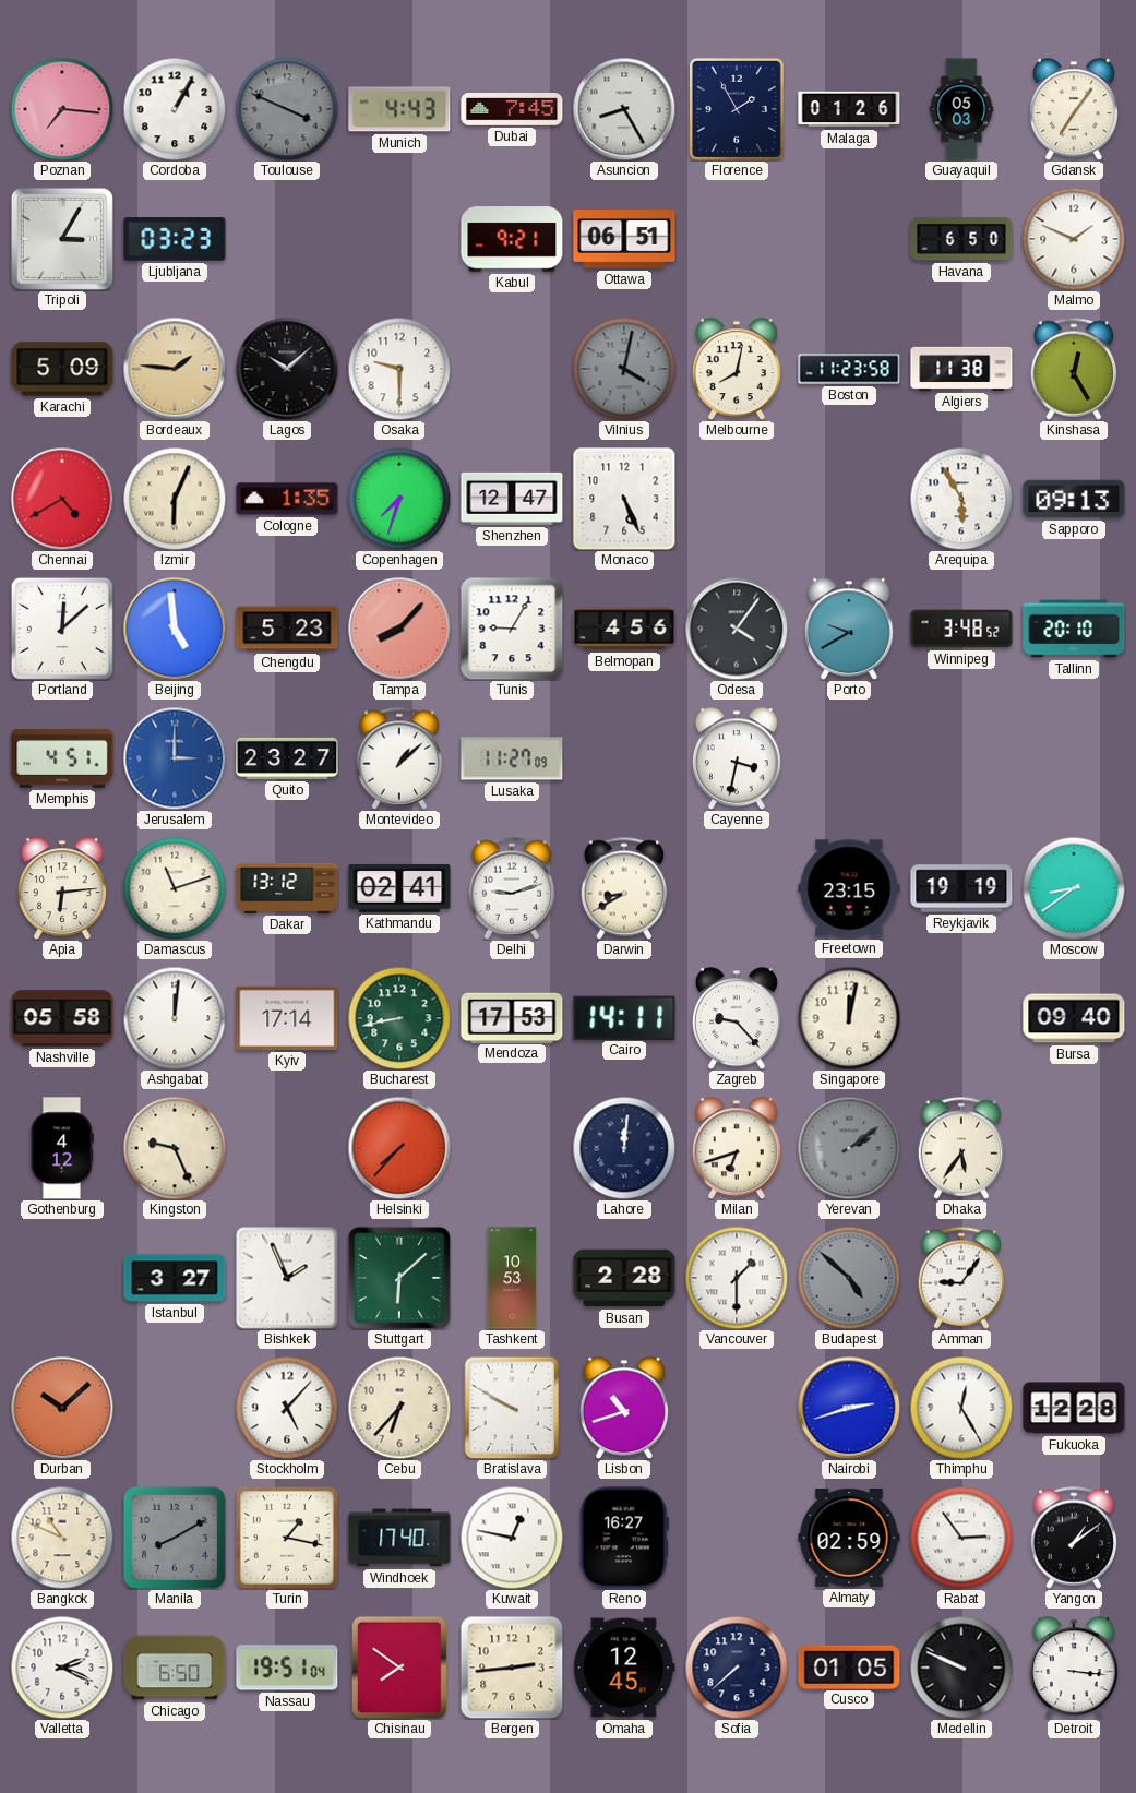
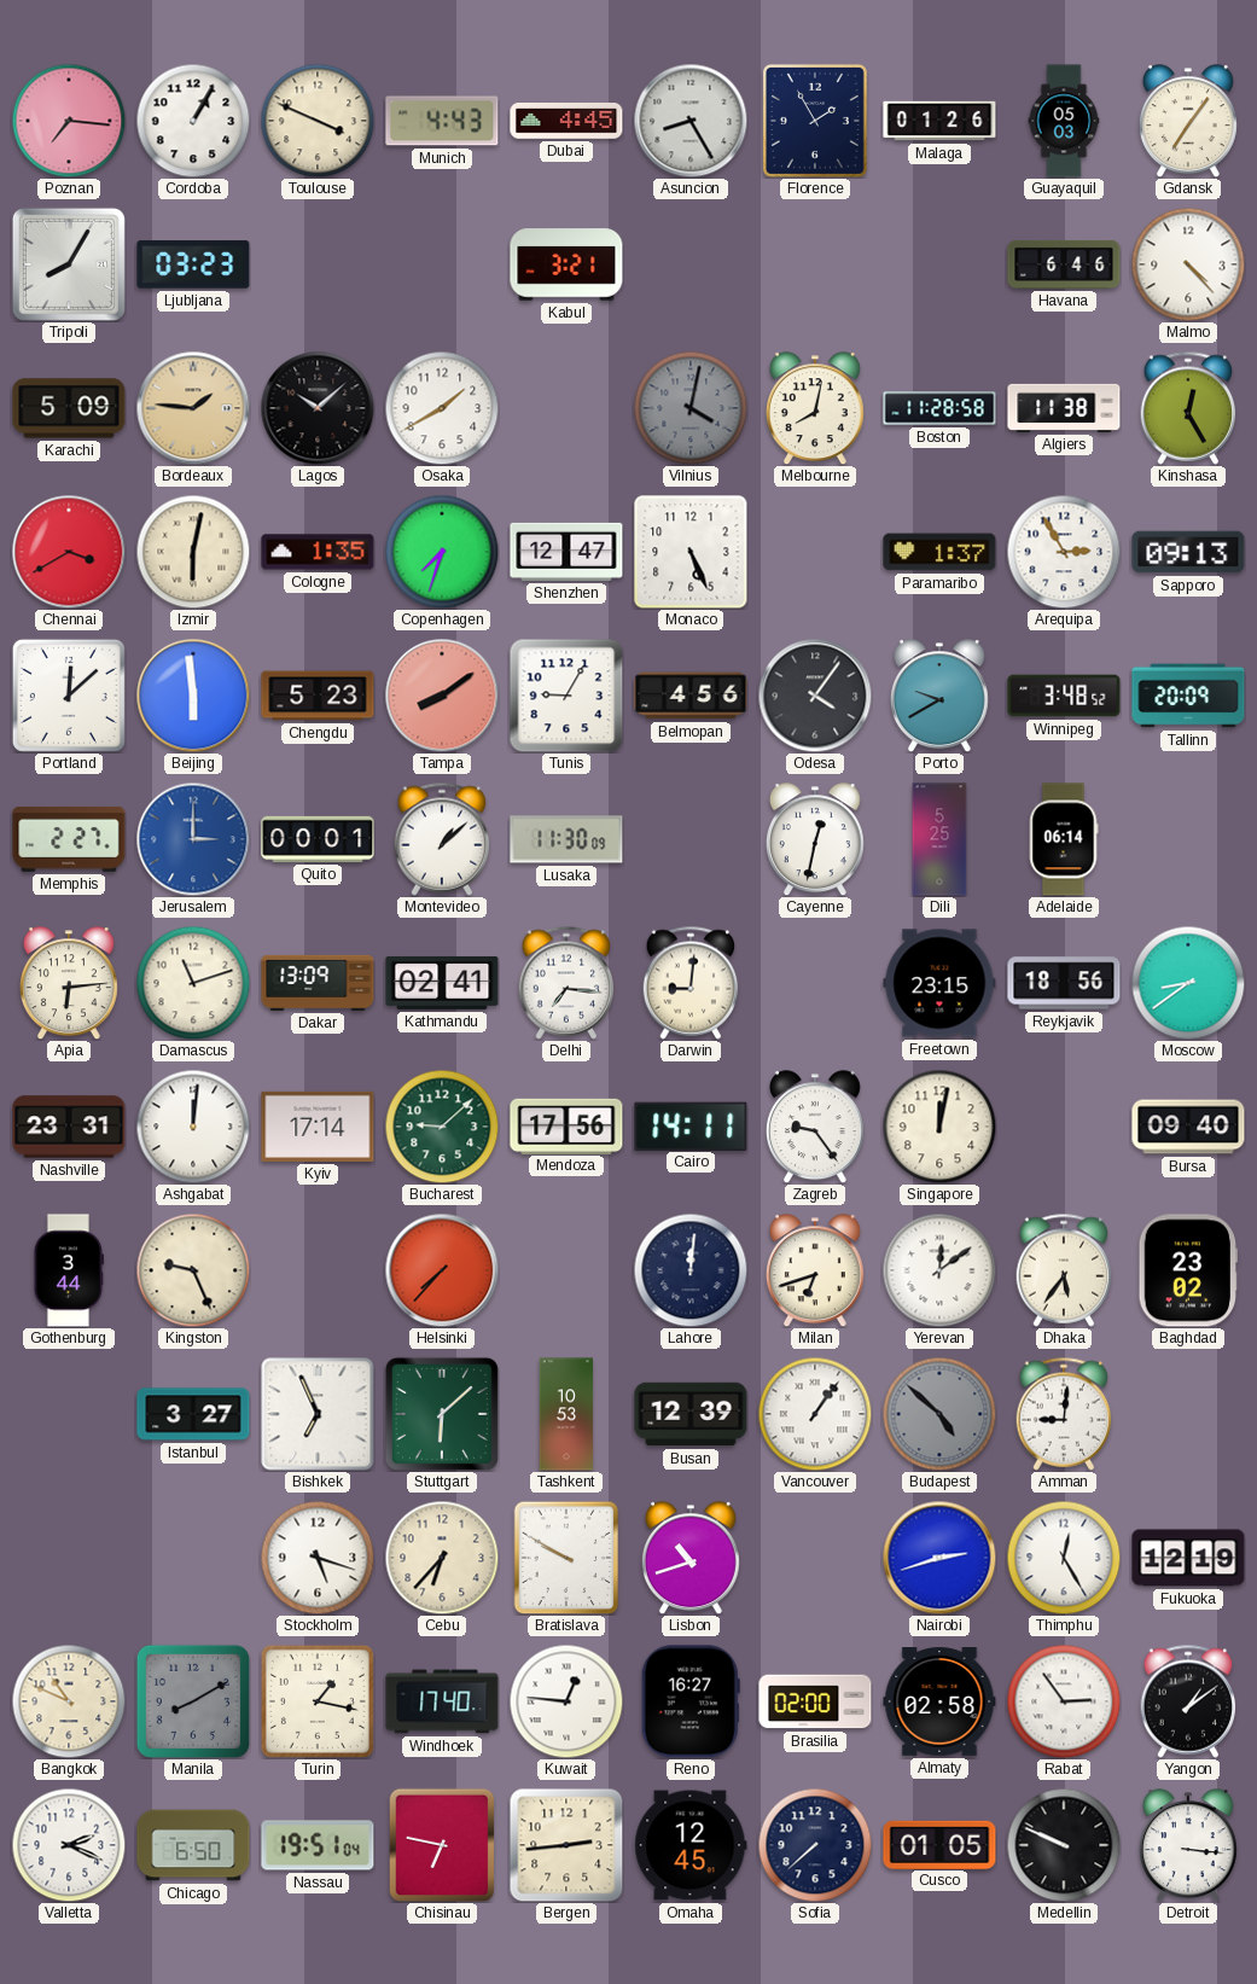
Toulouse dial: grey -> cream (318, 121)
Dubai: 7:45 -> 4:45 (566, 122)
Tripoli: 3:05 -> 8:05 (69, 264)
Kabul: 9:21 -> 3:21 (566, 264)
Ottawa: 06:51 -> none (624, 239)
Havana: 6:50 -> 6:46 (1064, 264)
Malmo: 1:49 -> 4:23 (1188, 264)
Osaka: 9:30 -> 1:40 (442, 408)
Boston: 11:23 -> 11:28 (939, 408)
Chennai: 4:40 -> 3:40 (69, 552)
Izmir: 6:04 -> 6:02 (193, 552)
Paramaribo: none -> 1:37 (939, 552)
Arequipa: 5:55 -> 2:55 (1064, 552)
Beijing: 4:59 -> 5:59 (193, 696)
Tampa: 8:07 -> 8:09 (442, 696)
Tallinn: 20:10 -> 20:09 (1188, 696)
Memphis: 4:51 -> 2:27 (69, 839)
Quito: 23:27 -> 00:01 (318, 839)
Lusaka: 11:27 -> 11:30 (566, 839)
Cayenne: 3:32 -> 12:32 (815, 839)
Dili: none -> 5:25 (939, 839)
Adelaide: none -> 06:14 (1064, 839)
Dakar: 13:12 -> 13:09 (318, 983)
Delhi: 9:12 -> 7:16 (566, 983)
Darwin: 8:40 -> 9:01 (691, 983)
Reykjavik: 19:19 -> 18:56 (1064, 983)
Nashville: 05:58 -> 23:31 (69, 1127)
Bucharest: 8:43 -> 9:08 (442, 1127)
Mendoza: 17:53 -> 17:56 (566, 1125)
Zagreb: 9:23 -> 9:24 (815, 1127)
Gothenburg: 4:12 -> 3:44 (69, 1270)
Yerevan: 2:09 -> 12:09 (939, 1270)
Yerevan dial: grey -> white (939, 1270)
Baghdad: none -> 23:02 (1187, 1270)
Bishkek: 1:56 -> 6:56 (318, 1414)
Busan: 2:28 -> 12:39 (691, 1414)
Vancouver: 1:30 -> 1:06 (815, 1414)
Amman: 9:06 -> 9:01 (1064, 1414)
Durban: 10:08 -> none (62, 1408)
Stockholm: 5:07 -> 5:18 (318, 1558)
Fukuoka: 12:28 -> 12:19 (1188, 1558)
Kuwait: 12:47 -> 12:46 (566, 1701)
Brasilia: none -> 02:00 (815, 1701)
Almaty: 02:59 -> 02:58 (939, 1701)
Chisinau: 7:51 -> 6:47 (442, 1845)
